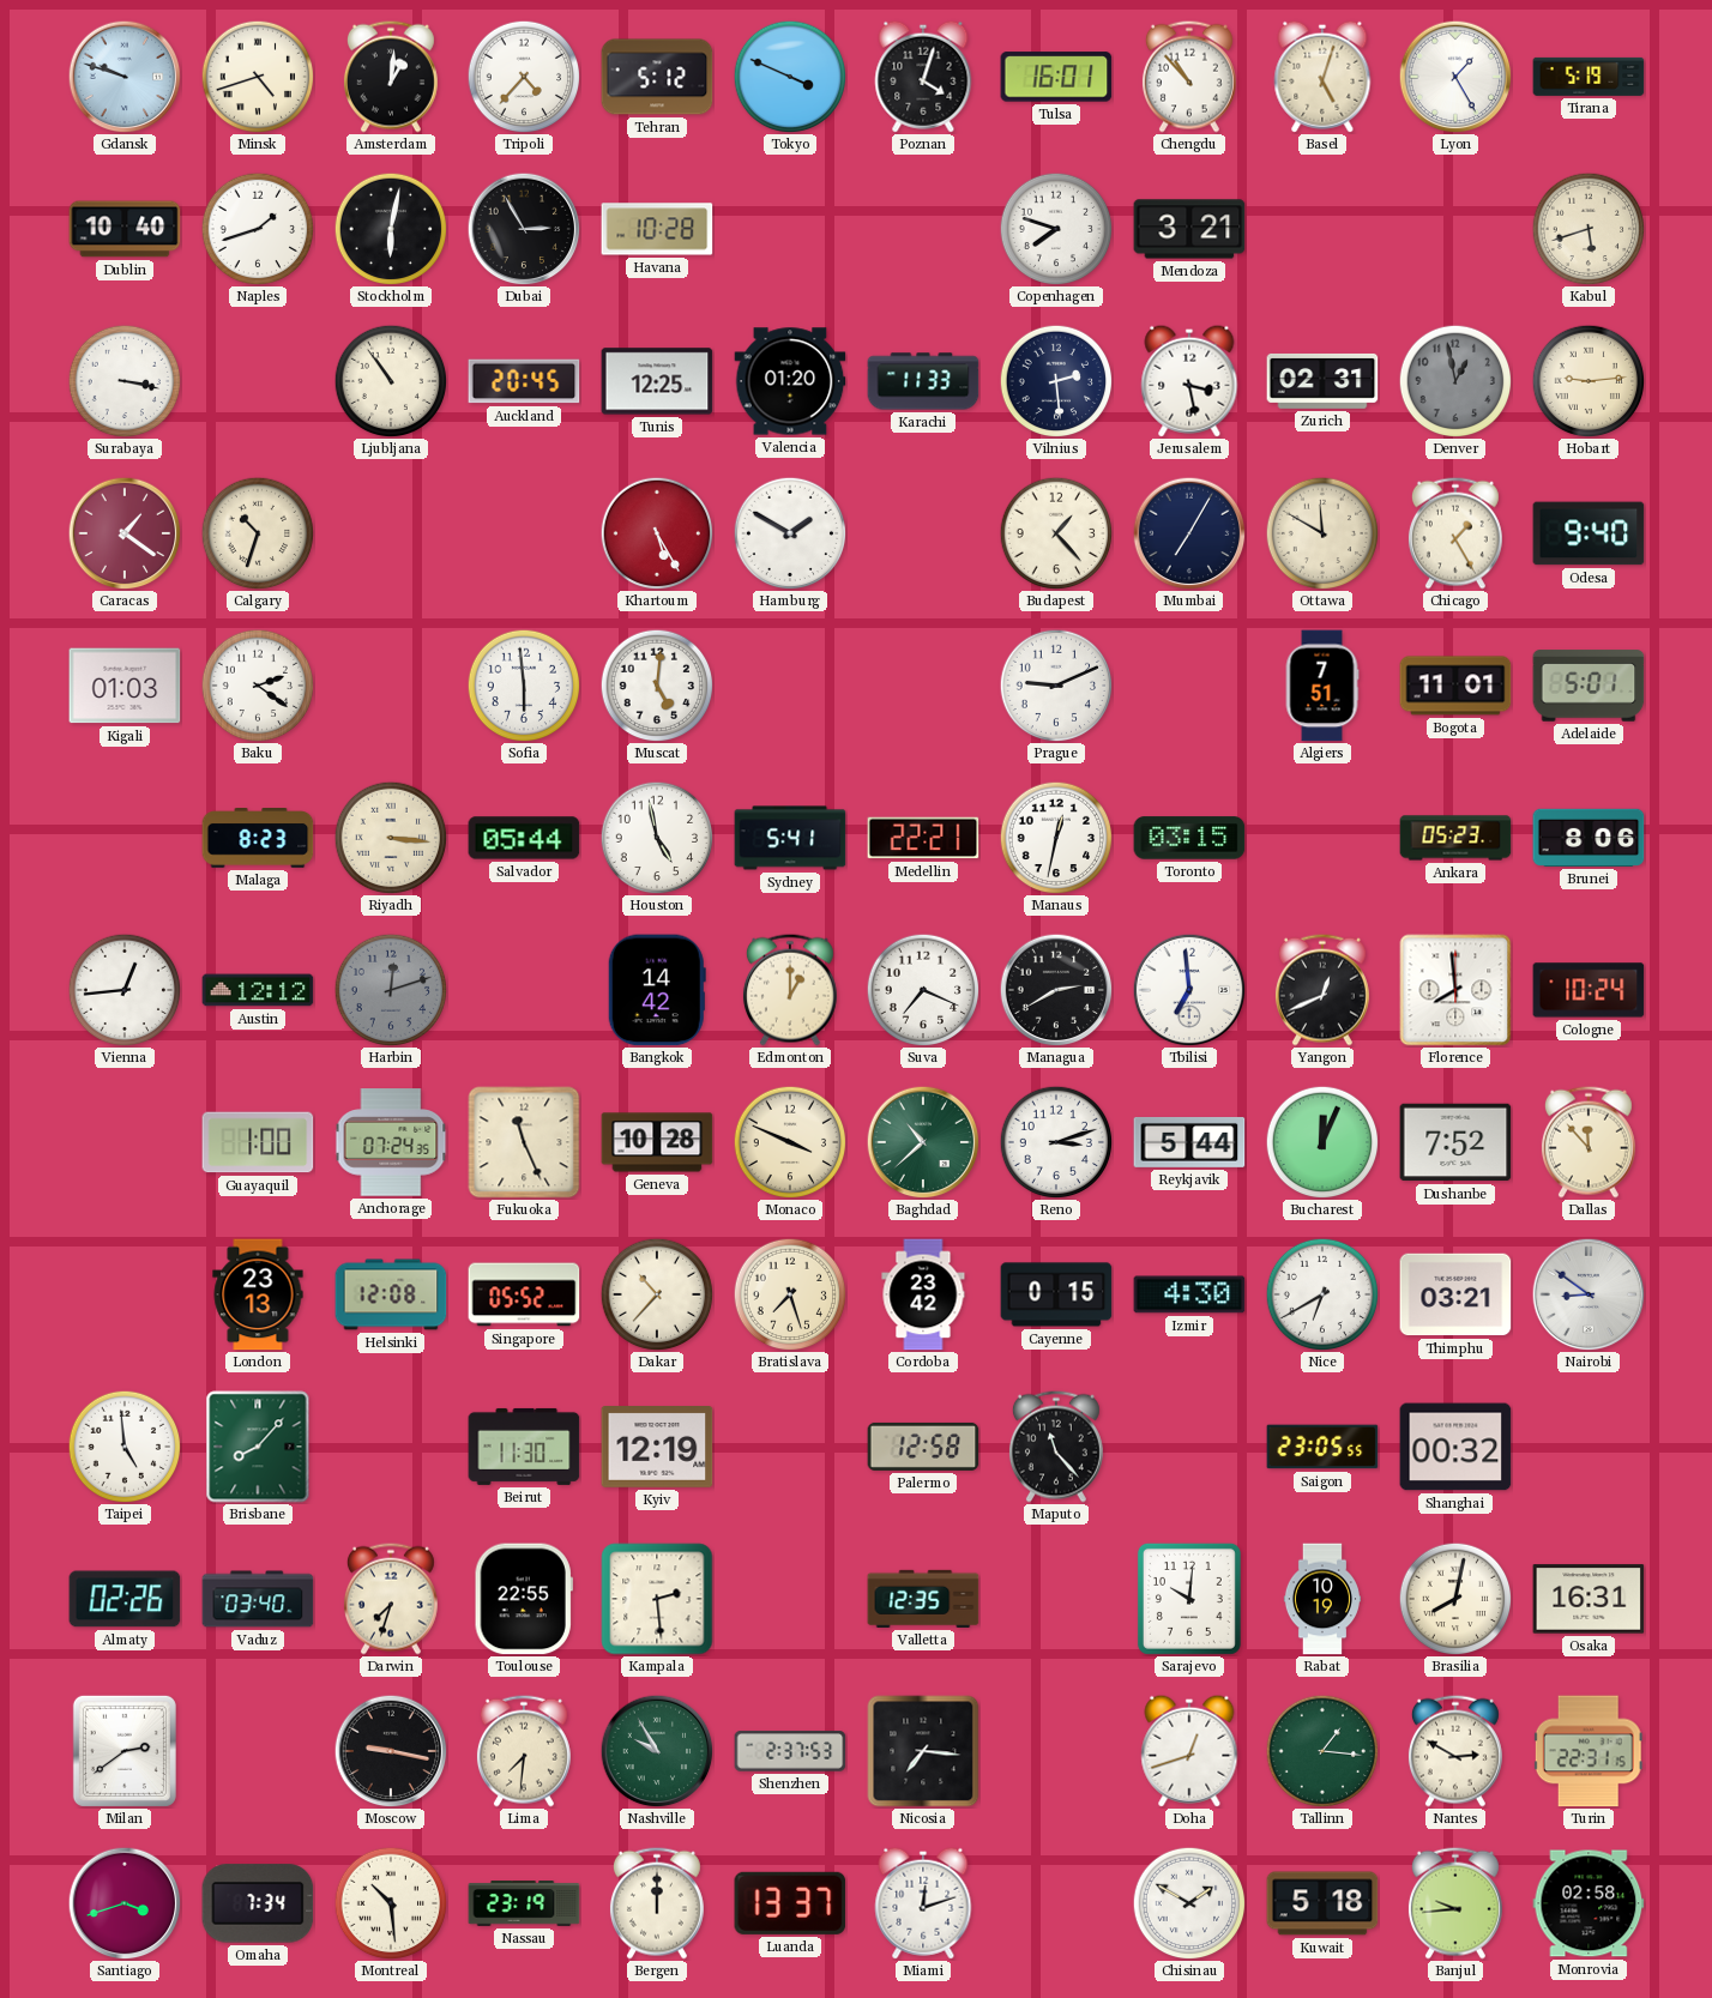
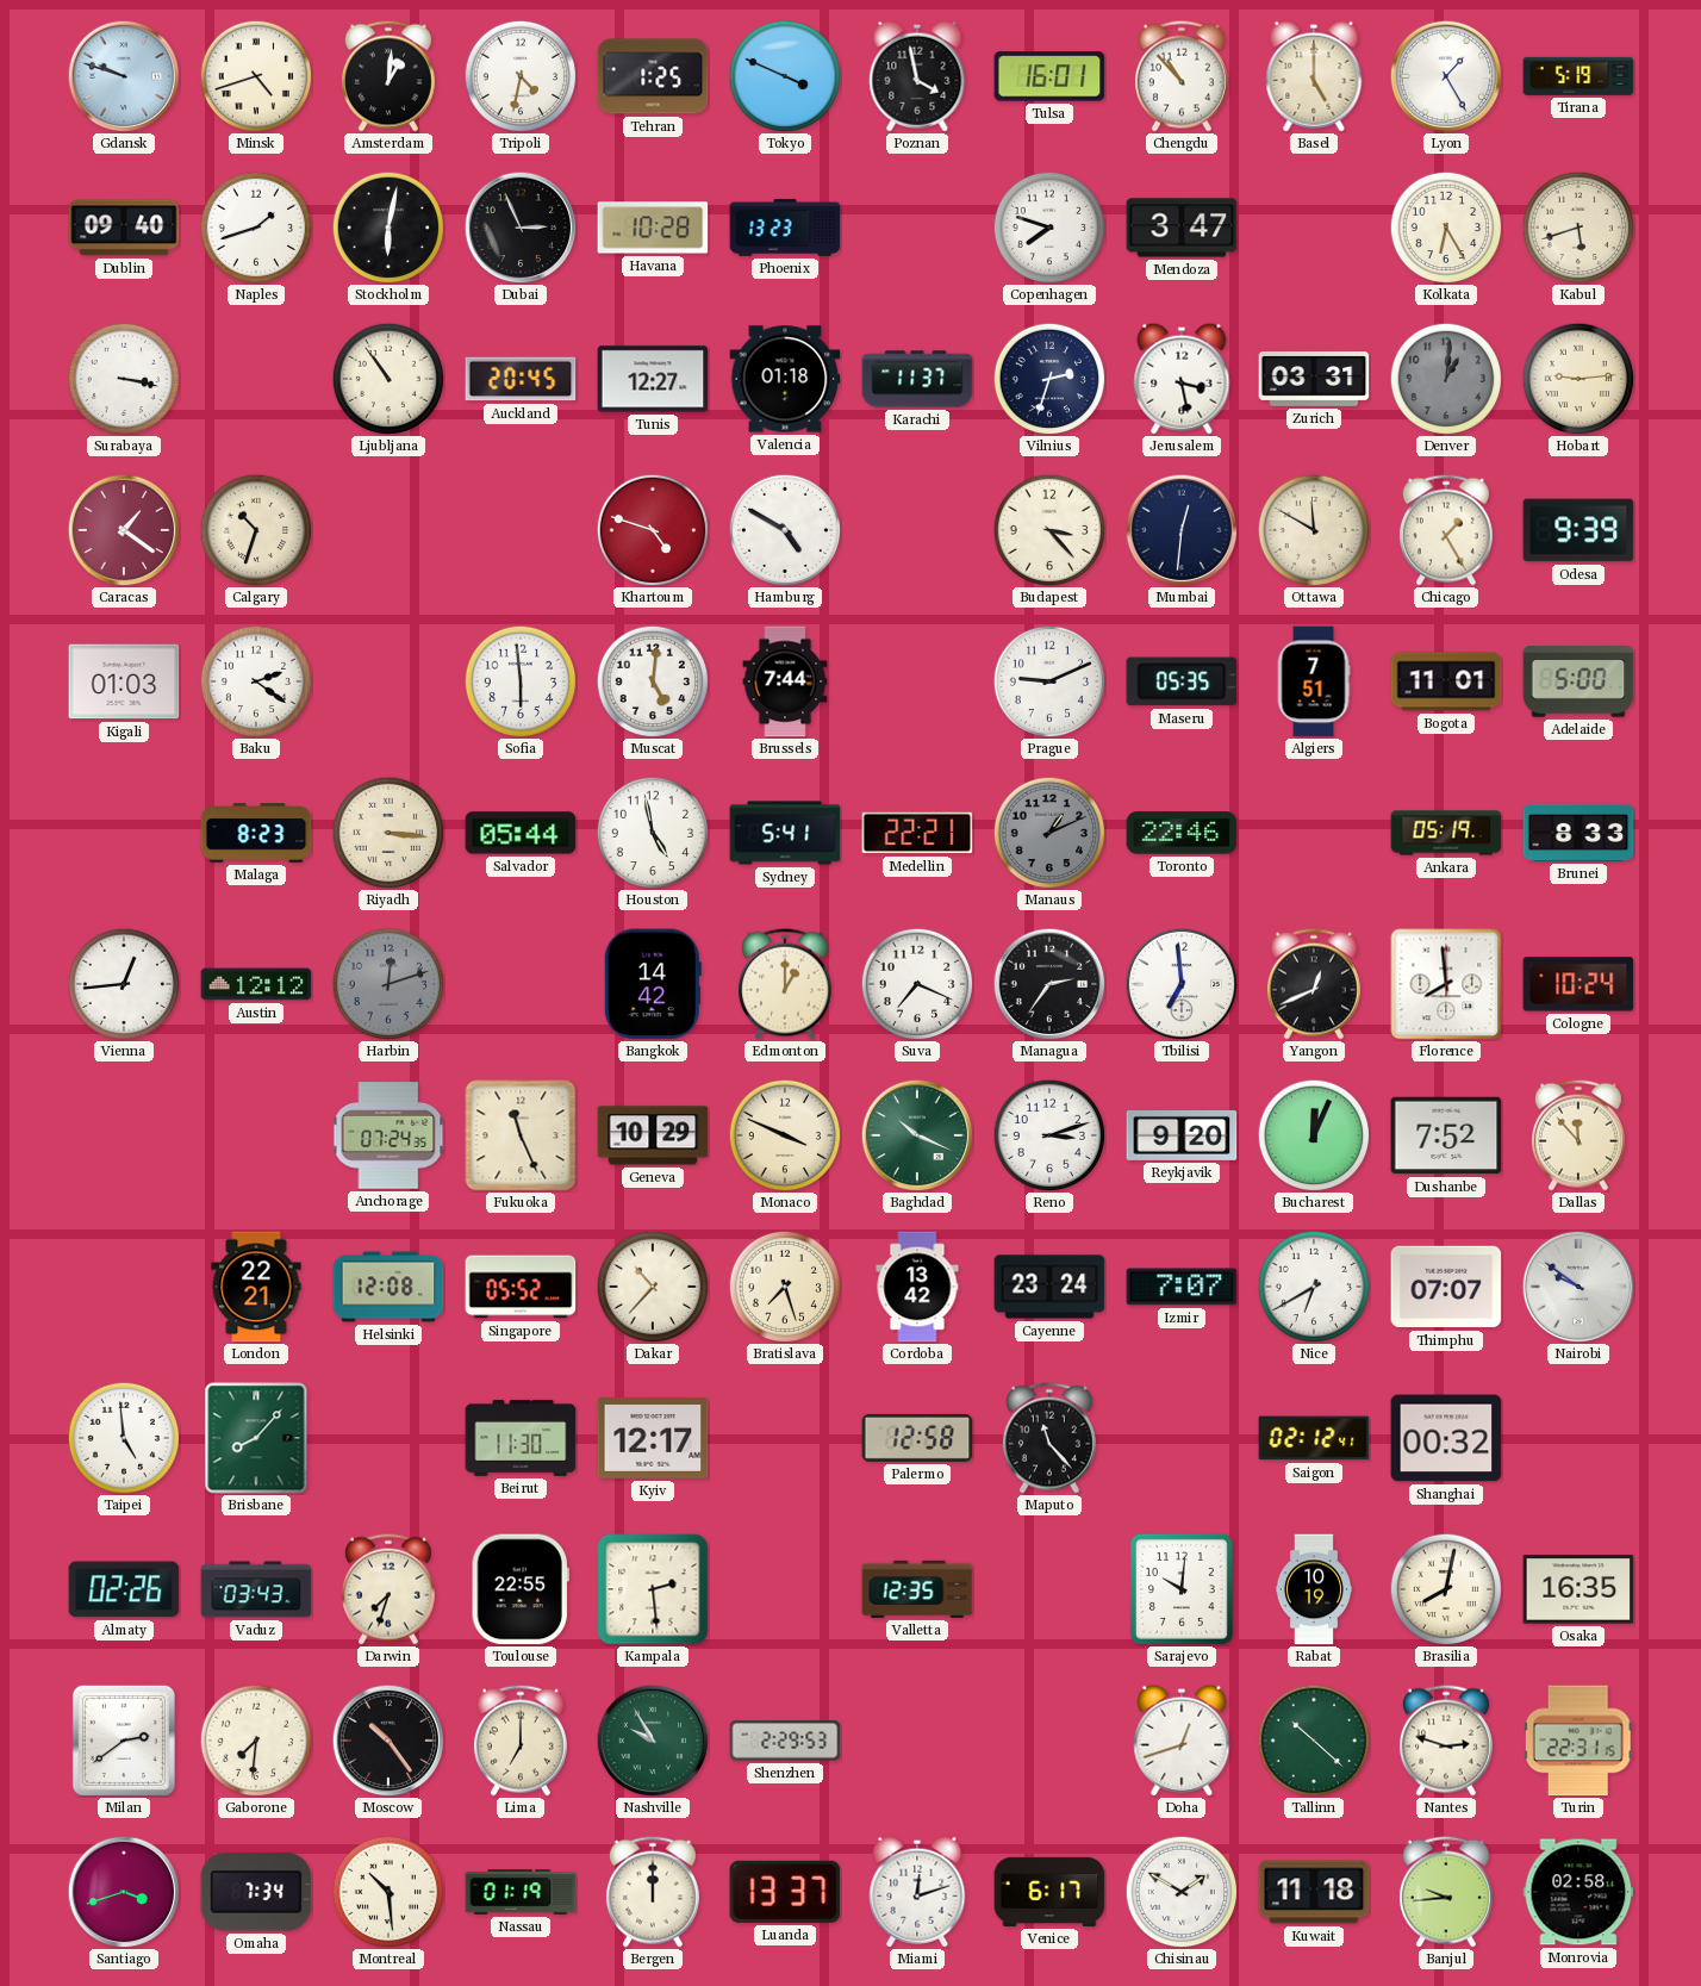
Tripoli: 4:37 -> 4:32 (521, 76)
Tehran: 5:12 -> 1:25 (653, 76)
Poznan: 4:03 -> 3:58 (917, 76)
Basel: 5:03 -> 5:00 (1314, 76)
Dublin: 10:40 -> 09:40 (124, 228)
Dubai: 2:55 -> 2:56 (521, 228)
Phoenix: none -> 13:23 (785, 228)
Mendoza: 3:21 -> 3:47 (1182, 228)
Kolkata: none -> 6:25 (1446, 228)
Tunis: 12:25 -> 12:27 (653, 379)
Valencia: 01:20 -> 01:18 (785, 379)
Karachi: 11:33 -> 11:37 (917, 379)
Vilnius: 2:29 -> 2:33 (1049, 379)
Zurich: 02:31 -> 03:31 (1314, 379)
Denver: 12:58 -> 1:01 (1446, 379)
Khartoum: 5:25 -> 4:48 (653, 530)
Hamburg: 1:50 -> 4:50 (785, 530)
Budapest: 1:23 -> 3:23 (1049, 530)
Mumbai: 7:05 -> 12:31 (1182, 530)
Odesa: 9:40 -> 9:39 (1578, 530)
Brussels: none -> 7:44 (785, 681)
Maseru: none -> 05:35 (1182, 681)
Adelaide: 5:01 -> 5:00 (1578, 681)
Manaus: 12:32 -> 1:11 (1049, 833)
Manaus dial: white -> grey (1049, 833)
Toronto: 03:15 -> 22:46 (1182, 833)
Ankara: 05:23 -> 05:19 (1446, 833)
Brunei: 8:06 -> 8:33 (1578, 833)
Managua: 2:40 -> 2:36 (1049, 984)
Guayaquil: 1:00 -> none (258, 1142)
Geneva: 10:28 -> 10:29 (653, 1135)
Baghdad: 10:38 -> 10:19 (917, 1135)
Reykjavik: 5:44 -> 9:20 (1182, 1135)
London: 23:13 -> 22:21 (256, 1287)
Cordoba: 23:42 -> 13:42 (917, 1287)
Cayenne: 0:15 -> 23:24 (1049, 1287)
Izmir: 4:30 -> 7:07 (1182, 1287)
Thimphu: 03:21 -> 07:07 (1446, 1287)
Nairobi: 8:51 -> 9:51 (1578, 1287)
Kyiv: 12:19 -> 12:17 (653, 1439)
Saigon: 23:05 -> 02:12 (1314, 1438)
Vaduz: 03:40 -> 03:43 (256, 1589)
Osaka: 16:31 -> 16:35 (1578, 1589)
Gaborone: none -> 7:31 (256, 1741)
Moscow: 9:17 -> 10:24 (388, 1741)
Lima: 7:31 -> 7:00 (521, 1741)
Shenzhen: 2:37 -> 2:29 (785, 1741)
Nicosia: 7:16 -> none (923, 1751)
Tallinn: 1:16 -> 10:22 (1314, 1741)
Nantes: 2:50 -> 2:48 (1446, 1741)
Nassau: 23:19 -> 01:19 (521, 1892)
Venice: none -> 6:17 (1049, 1892)
Kuwait: 5:18 -> 11:18 (1314, 1892)
